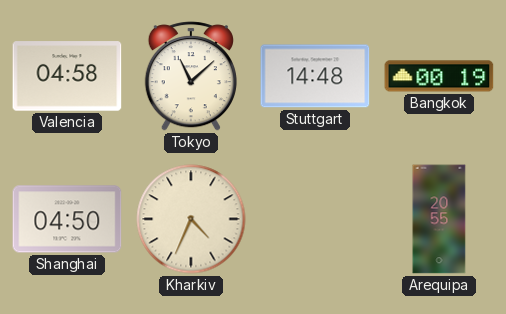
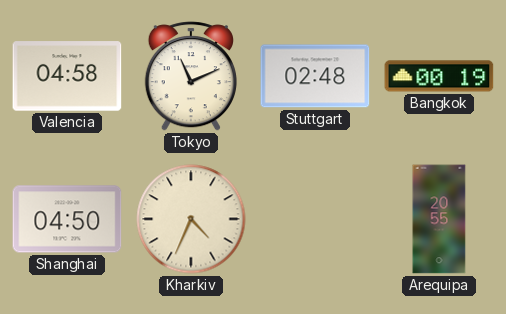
Tokyo: 11:08 -> 11:11 (191, 76)
Stuttgart: 14:48 -> 02:48 (315, 76)
